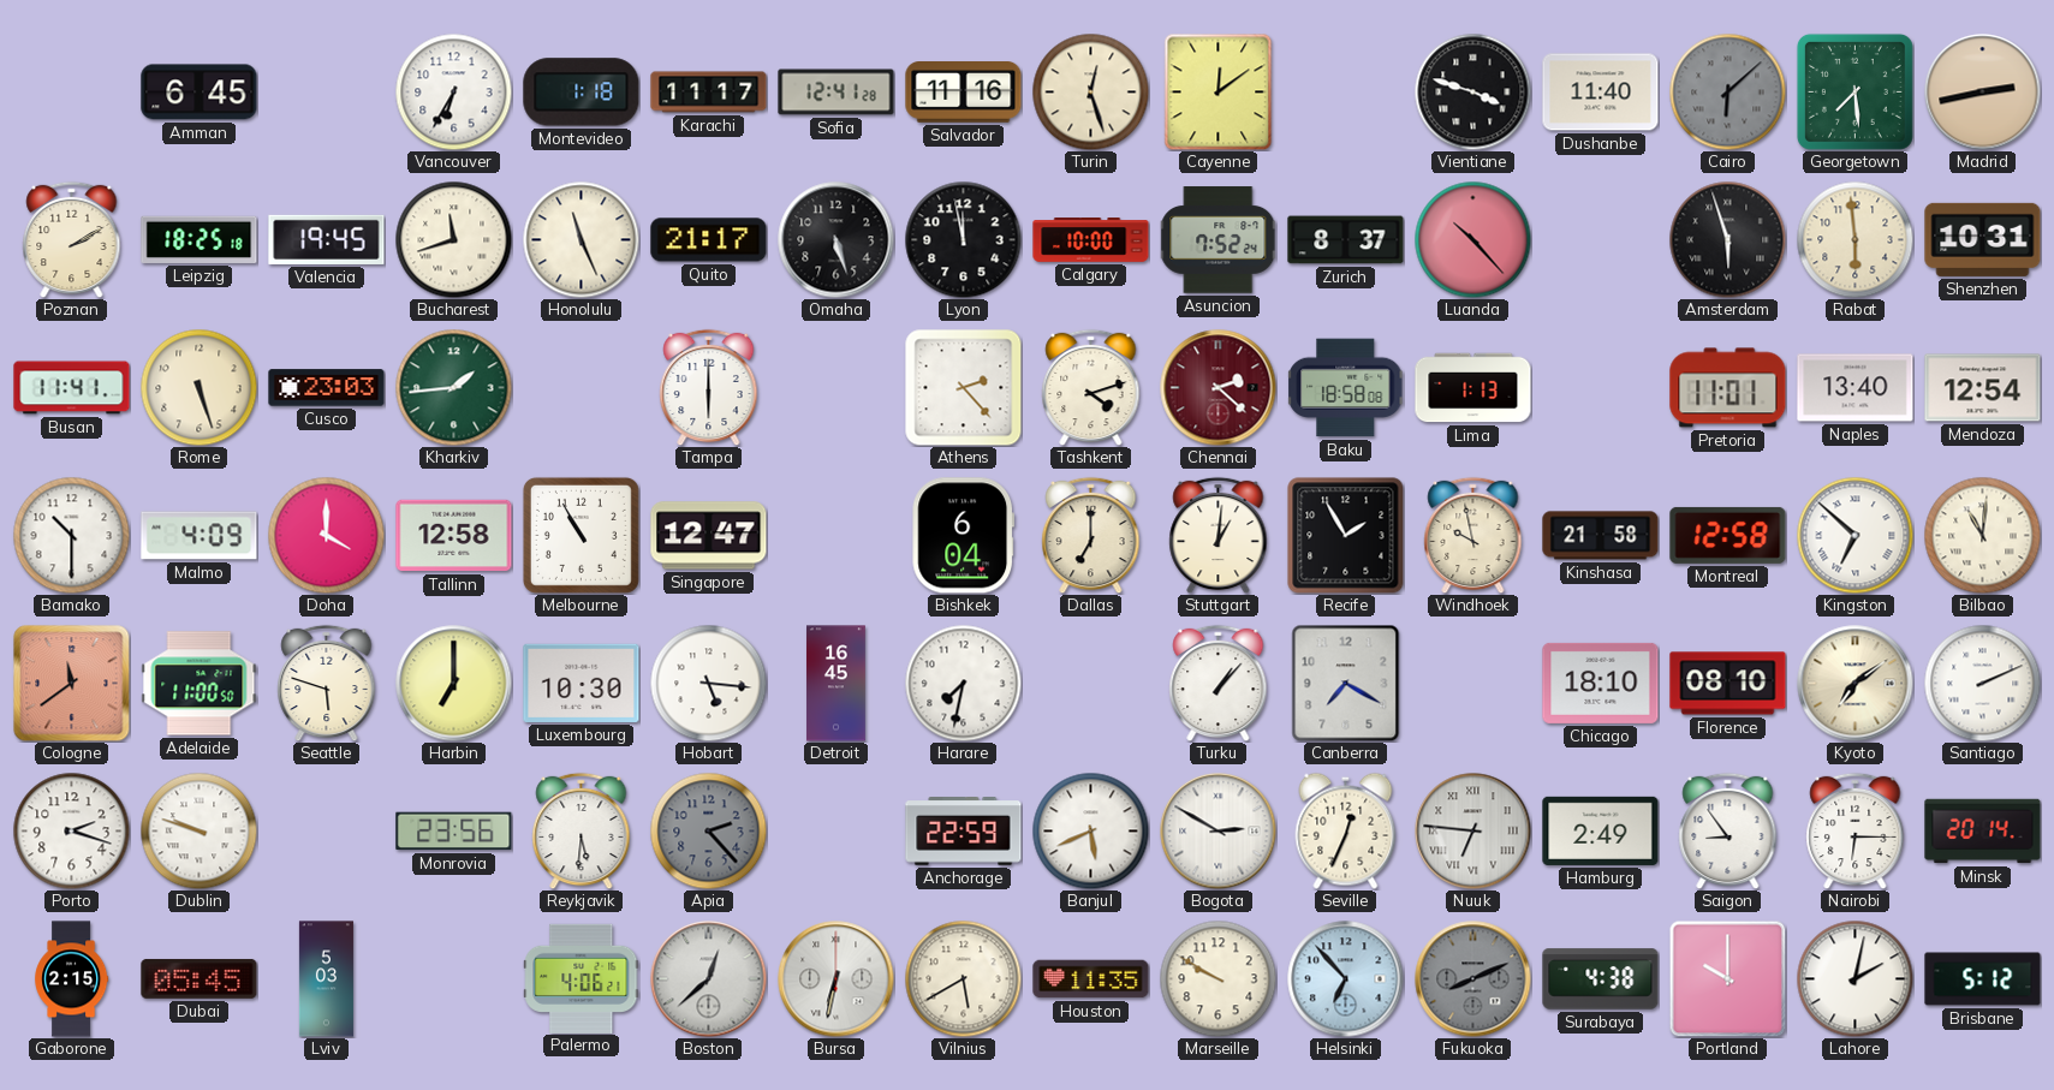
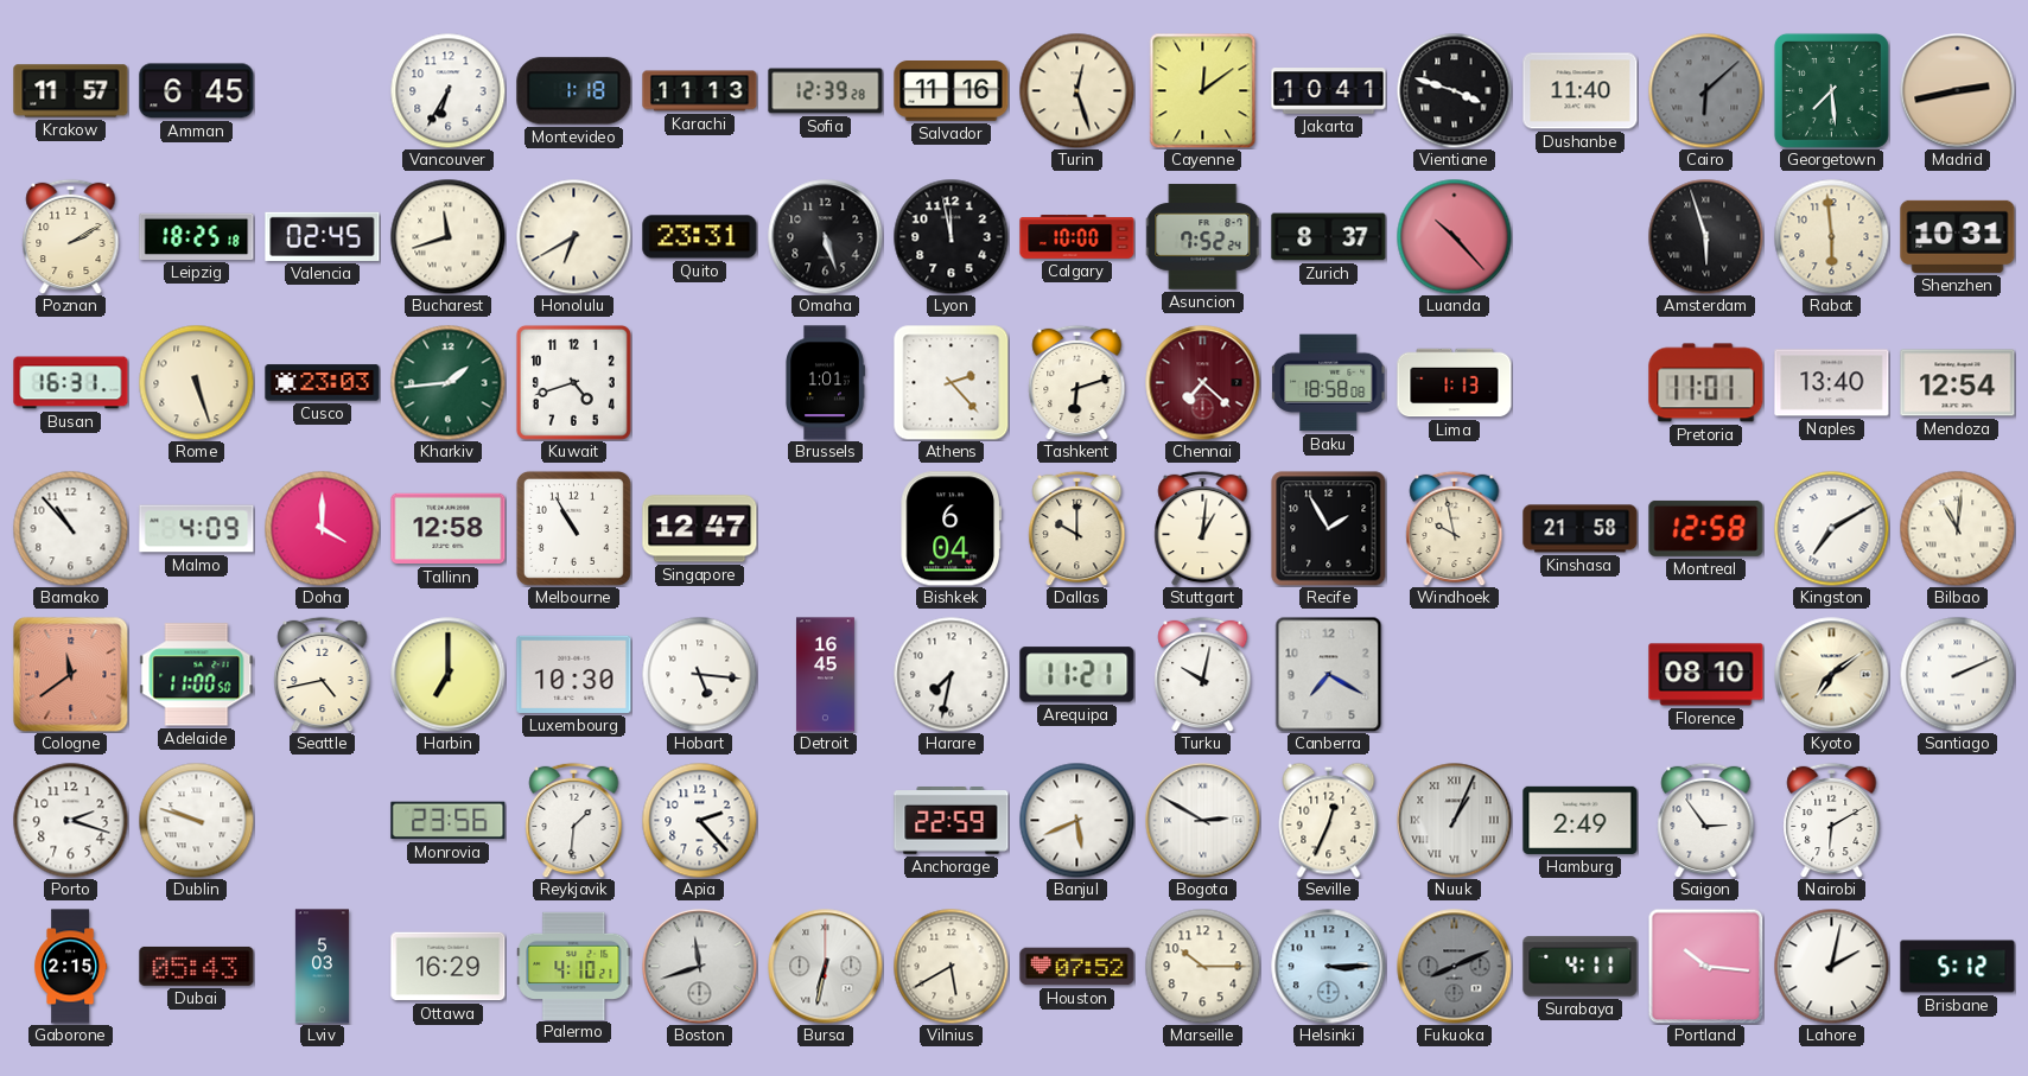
Krakow: none -> 11:57 (71, 91)
Karachi: 11:17 -> 11:13 (700, 91)
Sofia: 12:41 -> 12:39 (826, 91)
Jakarta: none -> 10:41 (1329, 91)
Valencia: 19:45 -> 02:45 (323, 236)
Honolulu: 11:26 -> 6:40 (573, 236)
Quito: 21:17 -> 23:31 (700, 237)
Busan: 11:41 -> 16:31 (71, 383)
Kuwait: none -> 4:42 (573, 382)
Tampa: 6:00 -> none (709, 387)
Brussels: none -> 1:01 (825, 383)
Tashkent: 4:12 -> 6:12 (1077, 382)
Chennai: 2:22 -> 7:22 (1203, 383)
Bamako: 10:30 -> 10:53 (70, 528)
Dallas: 7:00 -> 10:00 (1077, 528)
Kingston: 6:52 -> 7:10 (1831, 528)
Seattle: 5:48 -> 4:43 (323, 674)
Arequipa: none -> 11:21 (1077, 675)
Turku: 1:07 -> 10:02 (1203, 674)
Chicago: 18:10 -> none (1601, 683)
Reykjavik: 5:31 -> 1:31 (574, 820)
Apia dial: grey -> white (699, 820)
Nuuk: 6:46 -> 1:04 (1455, 821)
Saigon: 8:54 -> 2:54 (1706, 820)
Nairobi: 6:15 -> 6:10 (1832, 820)
Minsk: 20:14 -> none (1983, 832)
Dubai: 05:45 -> 05:43 (197, 967)
Ottawa: none -> 16:29 (449, 967)
Palermo: 4:06 -> 4:10 (574, 966)
Boston: 12:38 -> 11:42 (700, 967)
Houston: 11:35 -> 07:52 (1077, 967)
Marseille: 9:50 -> 10:15 (1202, 966)
Helsinki: 6:53 -> 3:15 (1329, 967)
Surabaya: 4:38 -> 4:11 (1581, 967)
Portland: 10:00 -> 10:16 (1705, 966)
